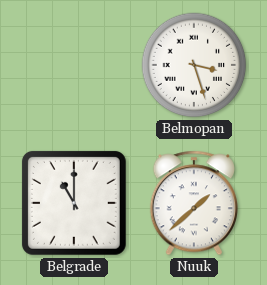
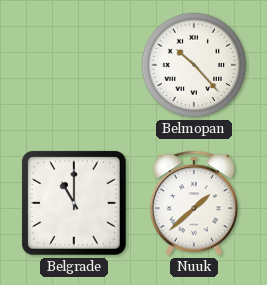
Belmopan: 3:27 -> 10:23 (194, 65)
